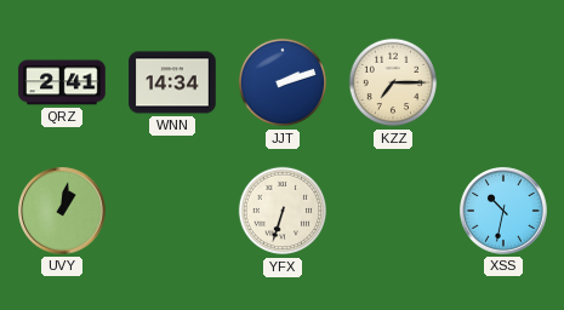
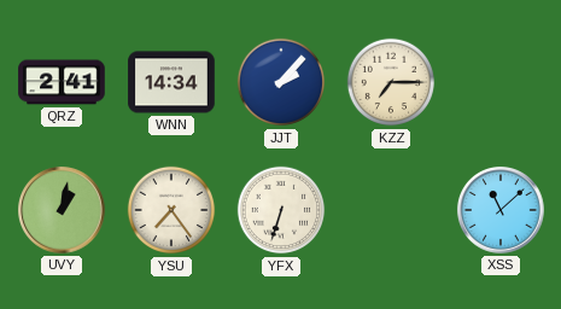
JJT: 2:12 -> 2:07 (281, 82)
YSU: none -> 7:24 (171, 210)
XSS: 10:32 -> 11:08 (502, 211)
